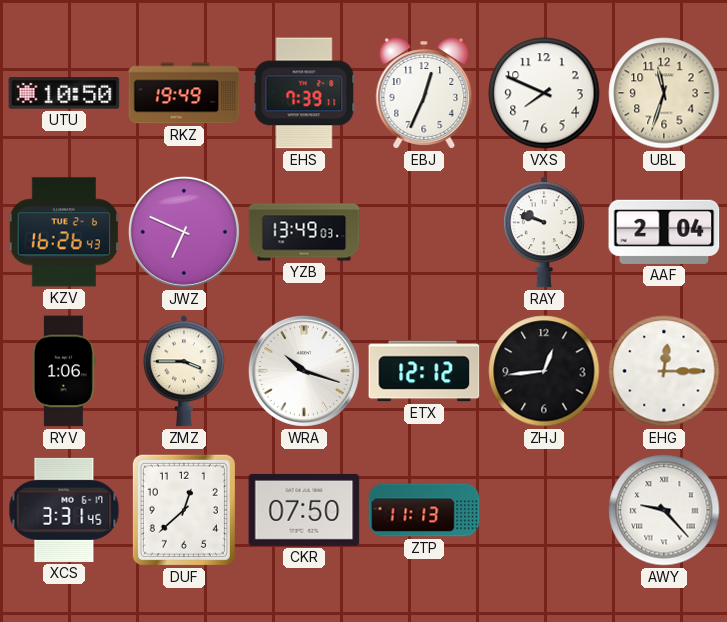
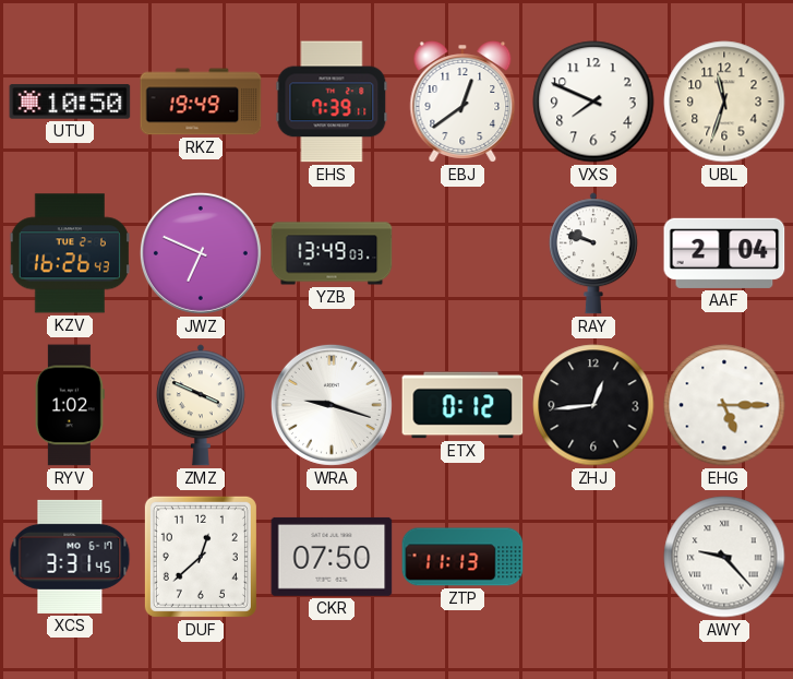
EBJ: 12:34 -> 12:39 (462, 102)
RYV: 1:06 -> 1:02 (70, 405)
ZMZ: 3:45 -> 3:49 (201, 405)
WRA: 10:18 -> 9:18 (332, 405)
ETX: 12:12 -> 0:12 (462, 405)
EHG: 12:15 -> 5:15 (724, 405)
